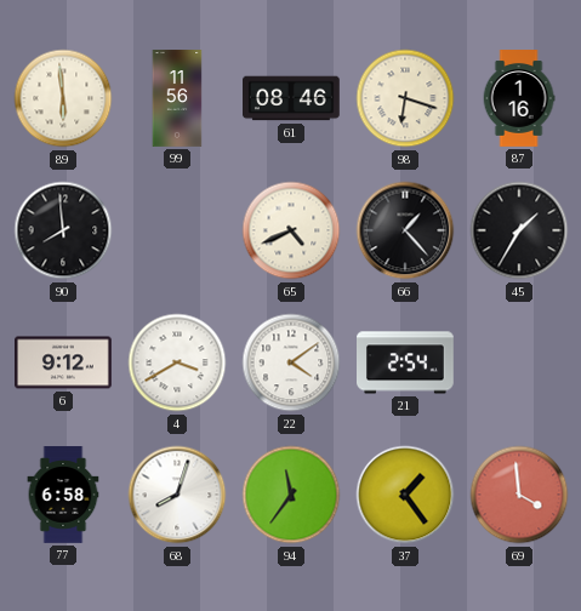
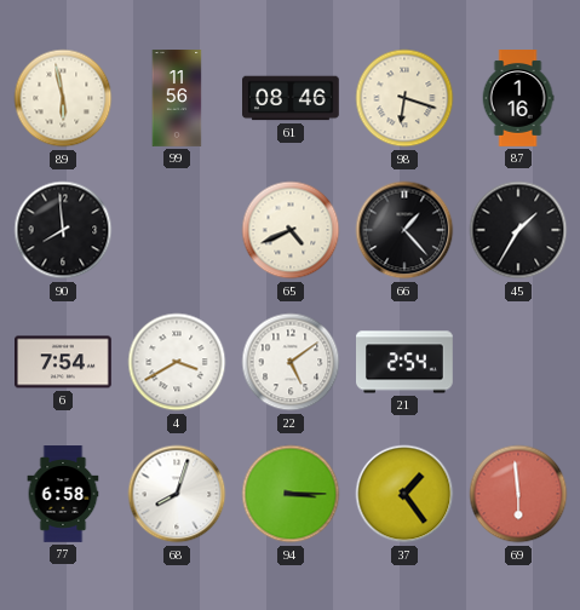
89: 5:59 -> 5:58 (63, 98)
6: 9:12 -> 7:54 (64, 362)
22: 4:09 -> 5:09 (291, 362)
94: 11:36 -> 3:15 (291, 494)
69: 3:59 -> 5:59 (518, 494)
